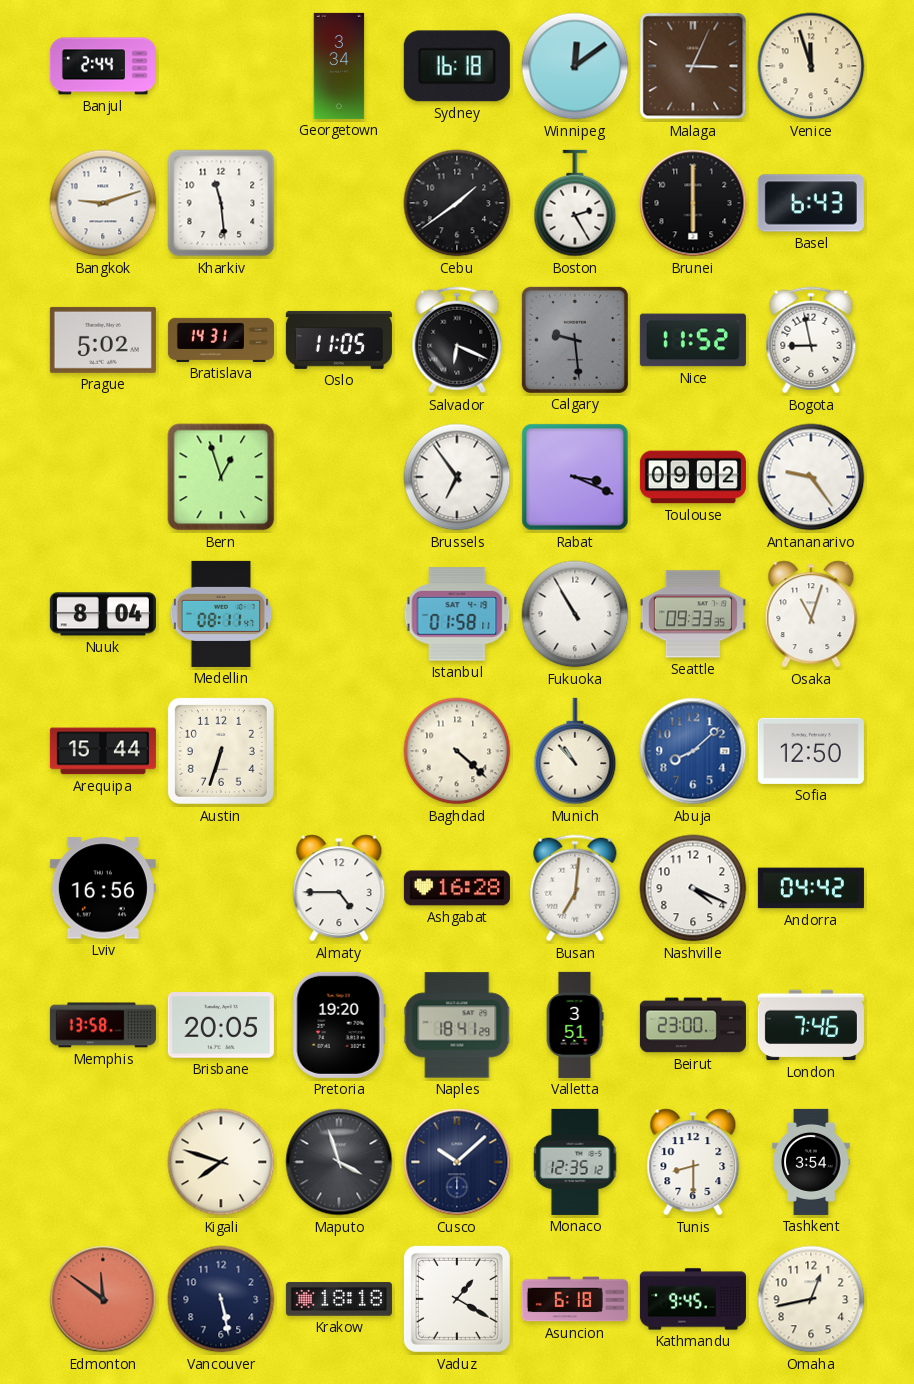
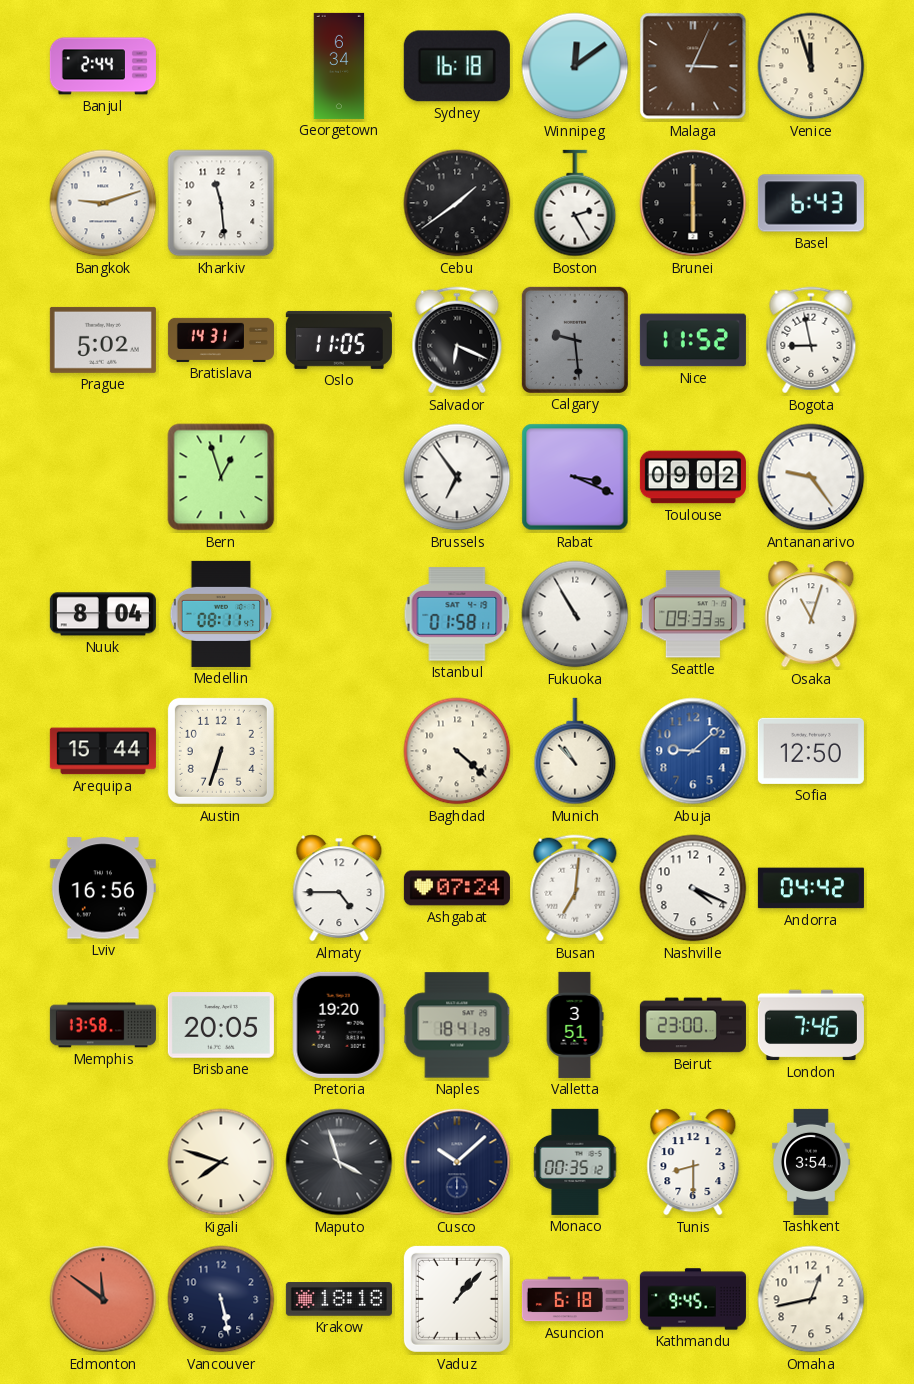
Georgetown: 3:34 -> 6:34 (339, 66)
Abuja: 8:08 -> 9:08 (693, 751)
Ashgabat: 16:28 -> 07:24 (457, 888)
Monaco: 12:35 -> 00:35 (575, 1162)
Vaduz: 1:20 -> 1:07 (457, 1299)
